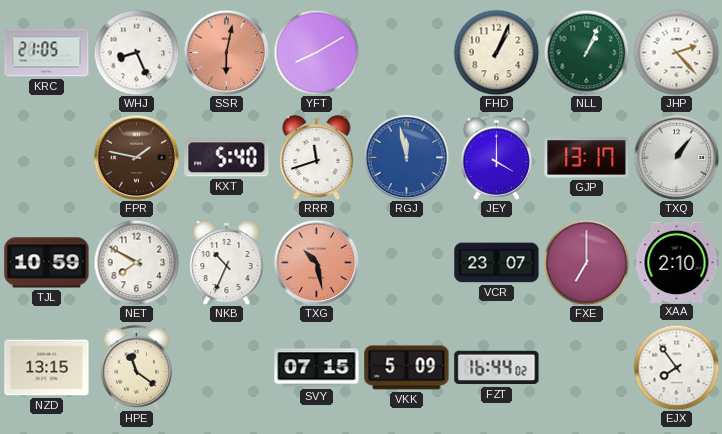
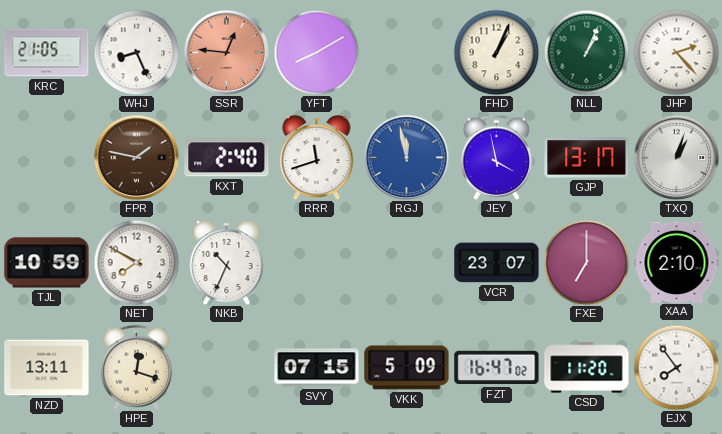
SSR: 6:02 -> 12:46 (226, 52)
KXT: 5:40 -> 2:40 (227, 158)
JEY: 4:00 -> 3:58 (497, 157)
TXQ: 1:06 -> 1:03 (676, 157)
TXG: 10:28 -> none (316, 262)
NZD: 13:15 -> 13:11 (47, 368)
HPE: 11:21 -> 12:18 (137, 367)
FZT: 16:44 -> 16:47 (497, 368)
CSD: none -> 11:20 (587, 368)
